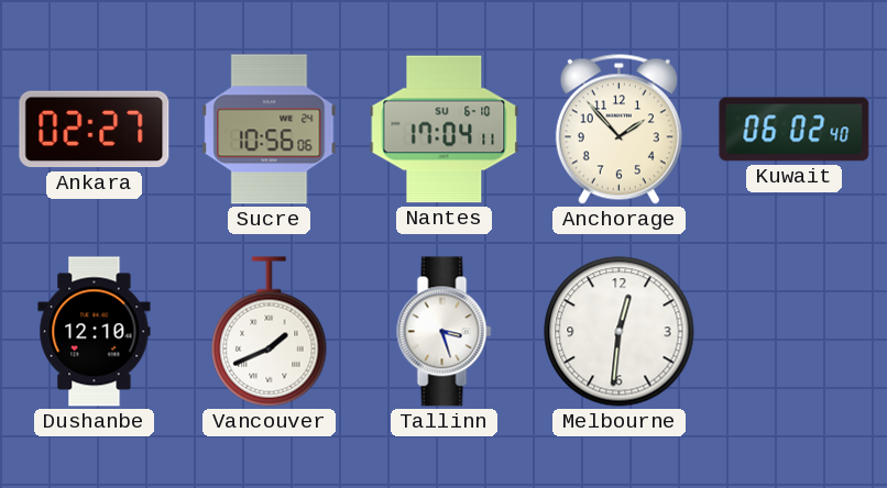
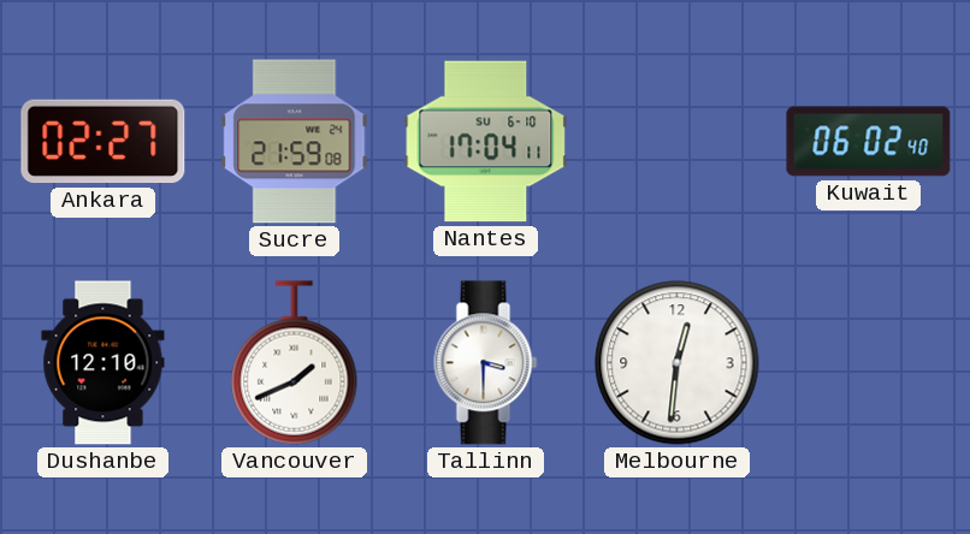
Sucre: 10:56 -> 21:59 (295, 142)
Anchorage: 1:53 -> none (618, 129)
Tallinn: 3:27 -> 3:30 (486, 363)
